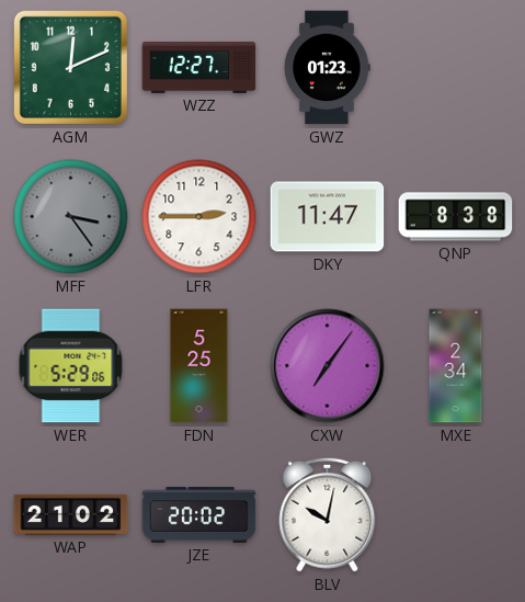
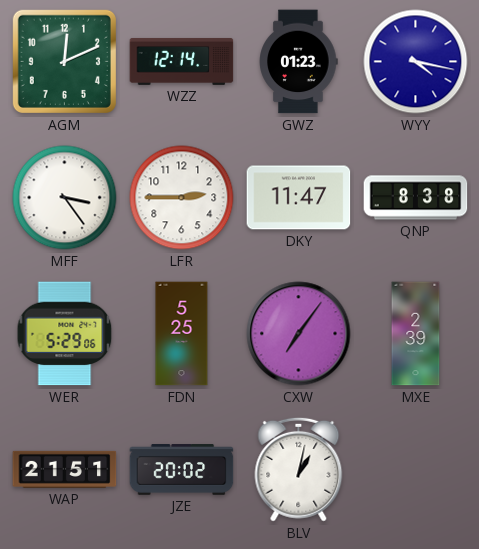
WZZ: 12:27 -> 12:14 (182, 61)
WYY: none -> 4:17 (416, 62)
MFF dial: grey -> white (65, 198)
MXE: 2:34 -> 2:39 (416, 334)
WAP: 21:02 -> 21:51 (65, 469)
BLV: 10:02 -> 1:02 (299, 469)
